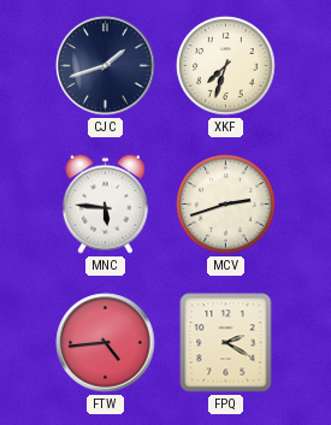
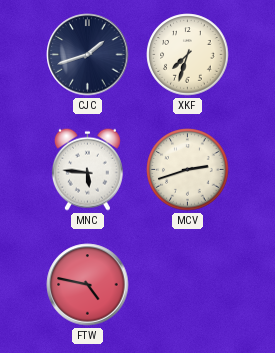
FTW: 4:44 -> 4:47 (88, 285)
FPQ: 2:20 -> none (226, 343)
